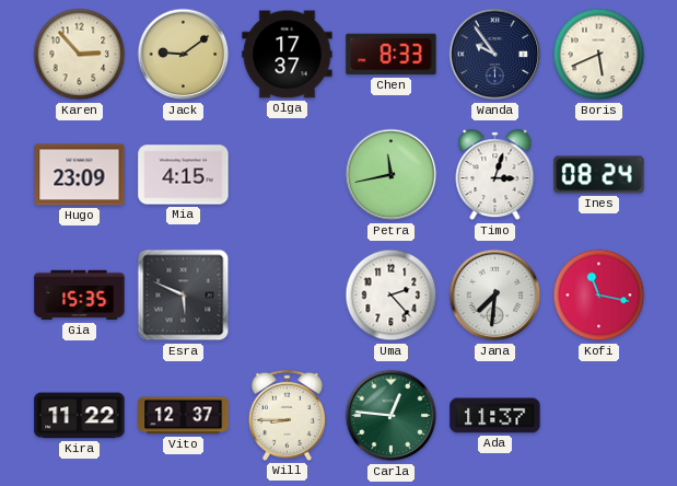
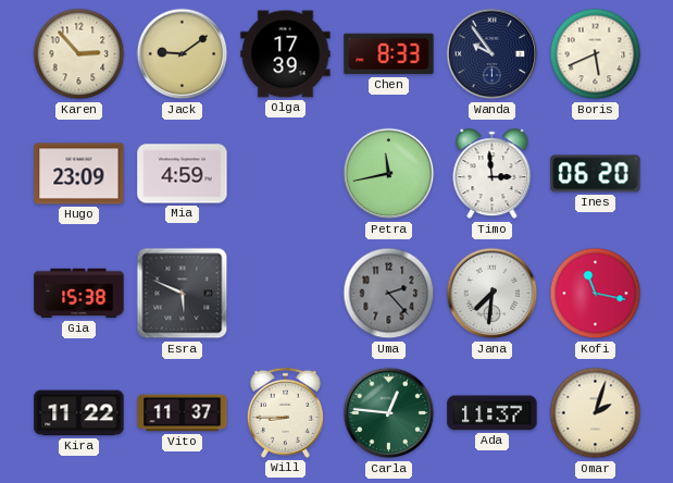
Olga: 17:37 -> 17:39 (286, 54)
Mia: 4:15 -> 4:59 (183, 174)
Timo: 3:03 -> 2:59 (493, 174)
Ines: 08:24 -> 06:20 (596, 174)
Gia: 15:35 -> 15:38 (79, 294)
Uma dial: white -> grey (389, 294)
Vito: 12:37 -> 11:37 (183, 413)
Omar: none -> 2:03 (596, 413)
